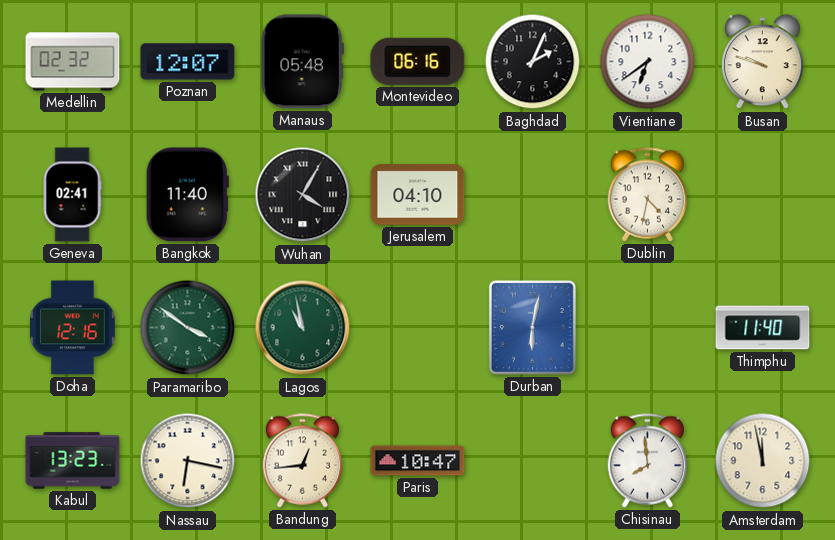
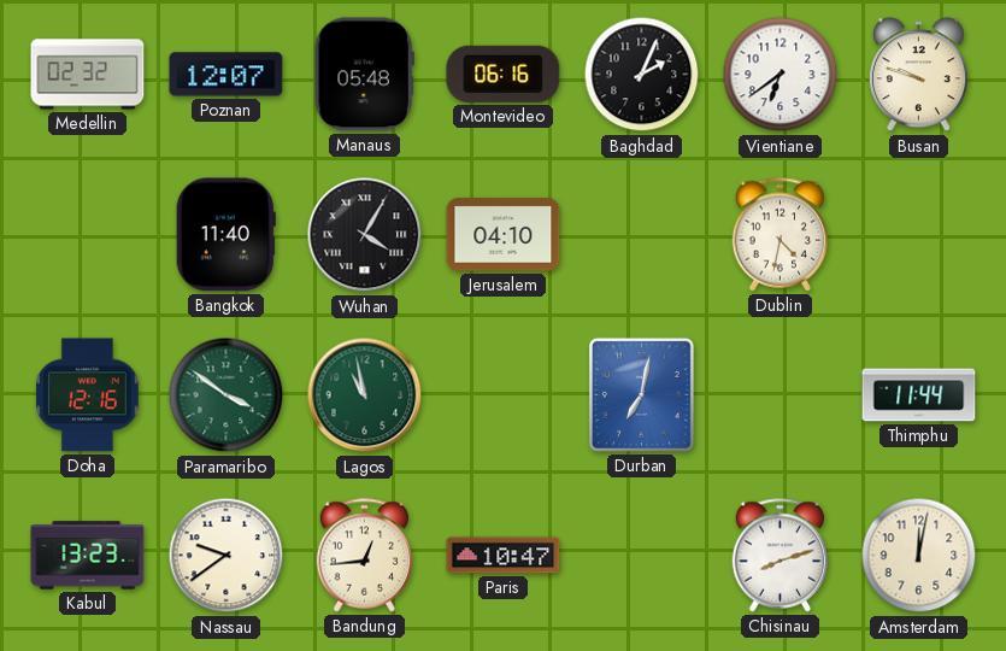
Geneva: 02:41 -> none (72, 195)
Durban: 6:02 -> 7:02 (641, 394)
Thimphu: 11:40 -> 11:44 (919, 395)
Nassau: 6:17 -> 9:39 (227, 556)
Chisinau: 7:59 -> 8:12 (781, 556)
Amsterdam: 11:58 -> 12:02 (919, 556)
